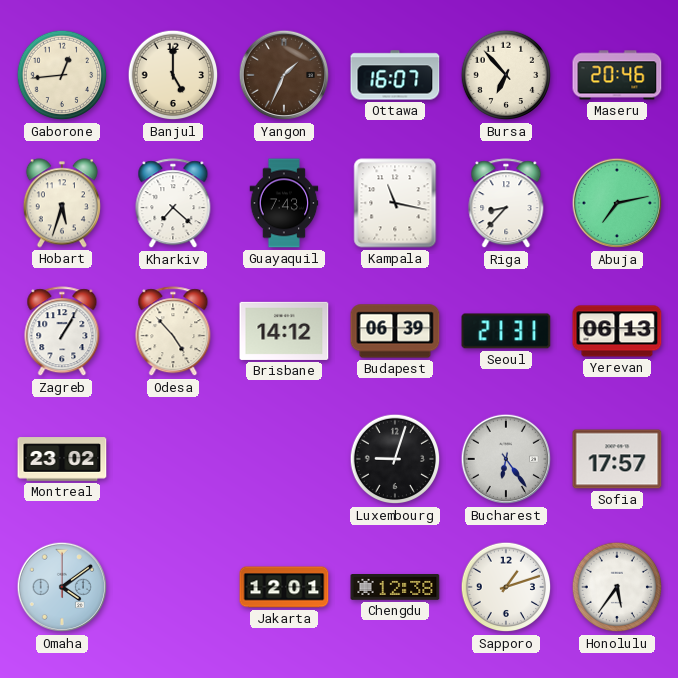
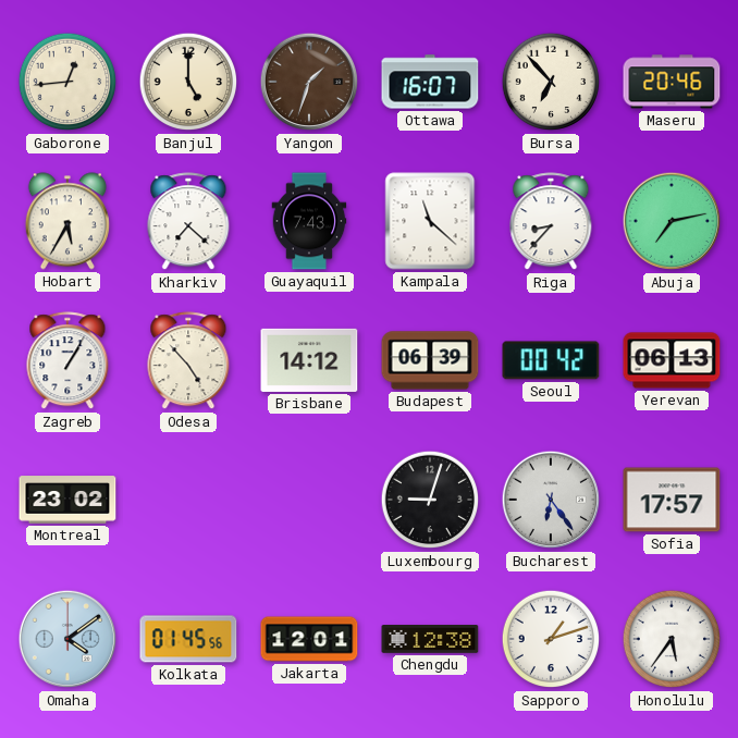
Yangon: 1:34 -> 1:33 (309, 82)
Hobart: 5:33 -> 5:35 (67, 221)
Kampala: 11:17 -> 11:22 (430, 221)
Seoul: 21:31 -> 00:42 (551, 360)
Kolkata: none -> 01:45 (188, 639)
